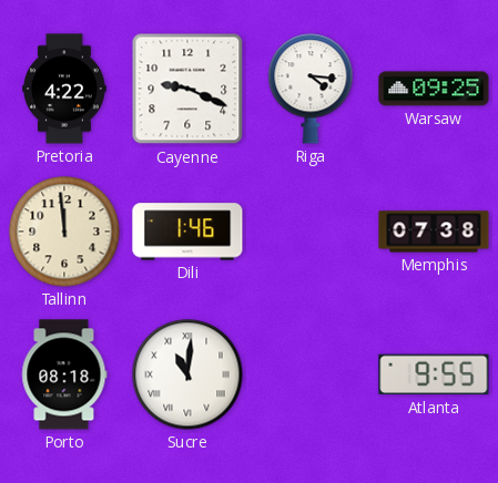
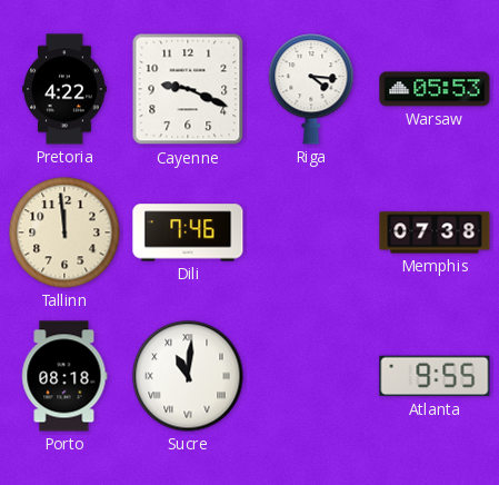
Warsaw: 09:25 -> 05:53 (435, 89)
Dili: 1:46 -> 7:46 (188, 232)
